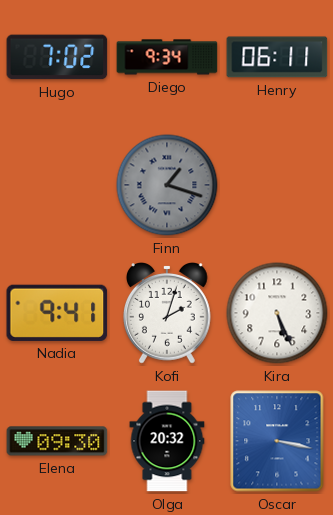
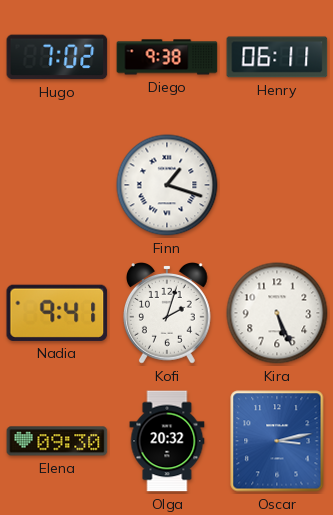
Diego: 9:34 -> 9:38 (167, 57)
Finn dial: grey -> white (167, 185)
Oscar: 3:17 -> 3:13 (277, 441)
